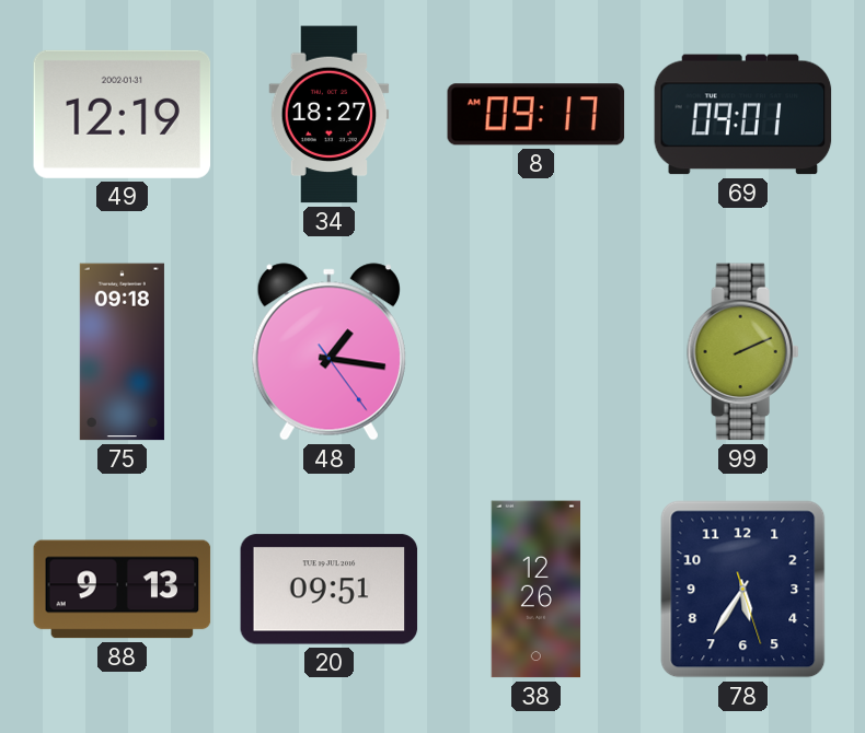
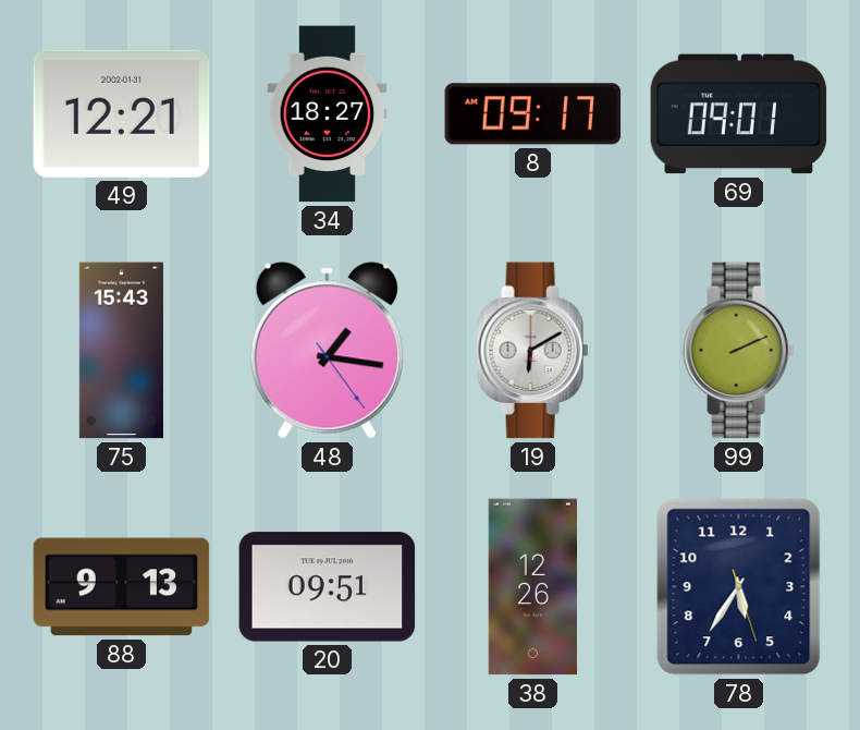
49: 12:19 -> 12:21 (122, 113)
75: 09:18 -> 15:43 (121, 351)
19: none -> 6:10 (533, 351)
